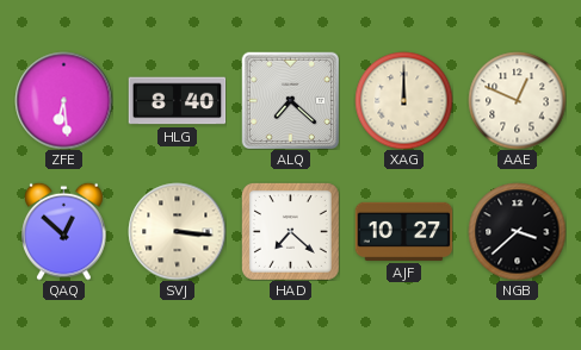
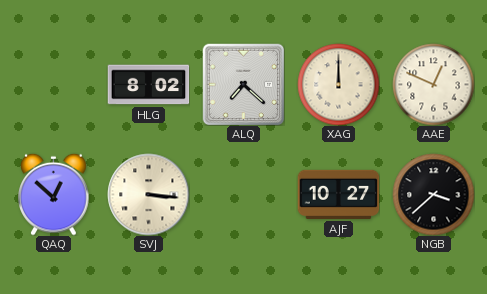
ZFE: 6:29 -> none (63, 100)
HLG: 8:40 -> 8:02 (148, 85)
HAD: 7:22 -> none (290, 231)
